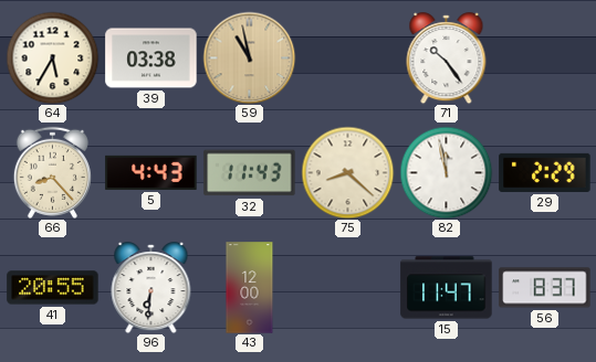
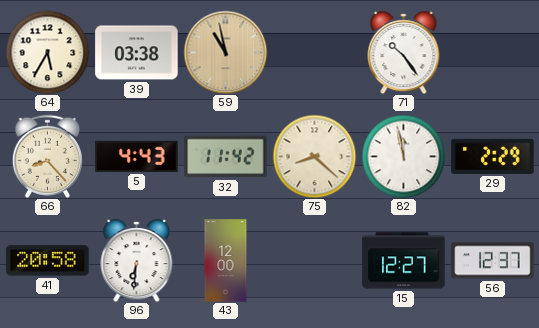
32: 11:43 -> 11:42 (226, 157)
41: 20:55 -> 20:58 (48, 261)
15: 11:47 -> 12:27 (404, 261)
56: 8:37 -> 12:37 (493, 261)
